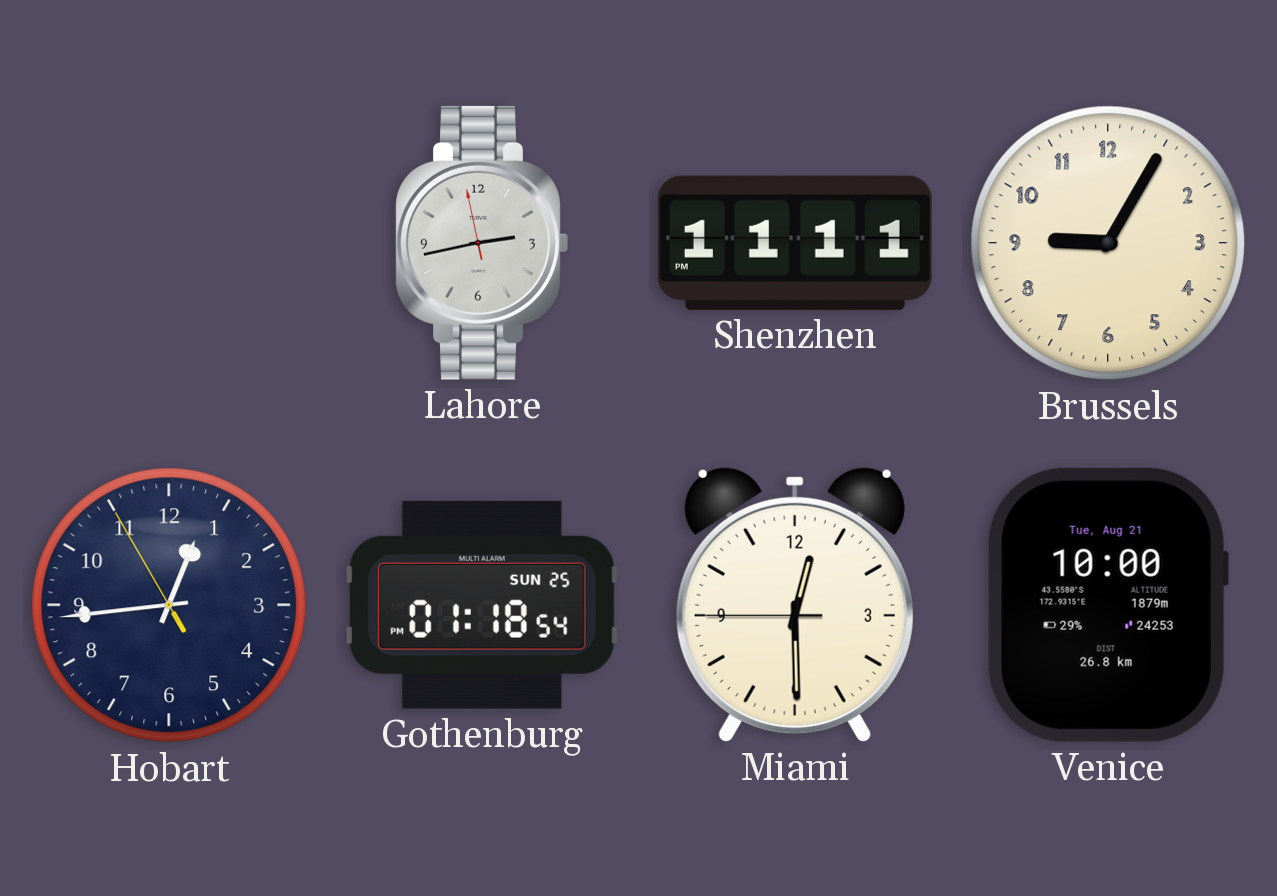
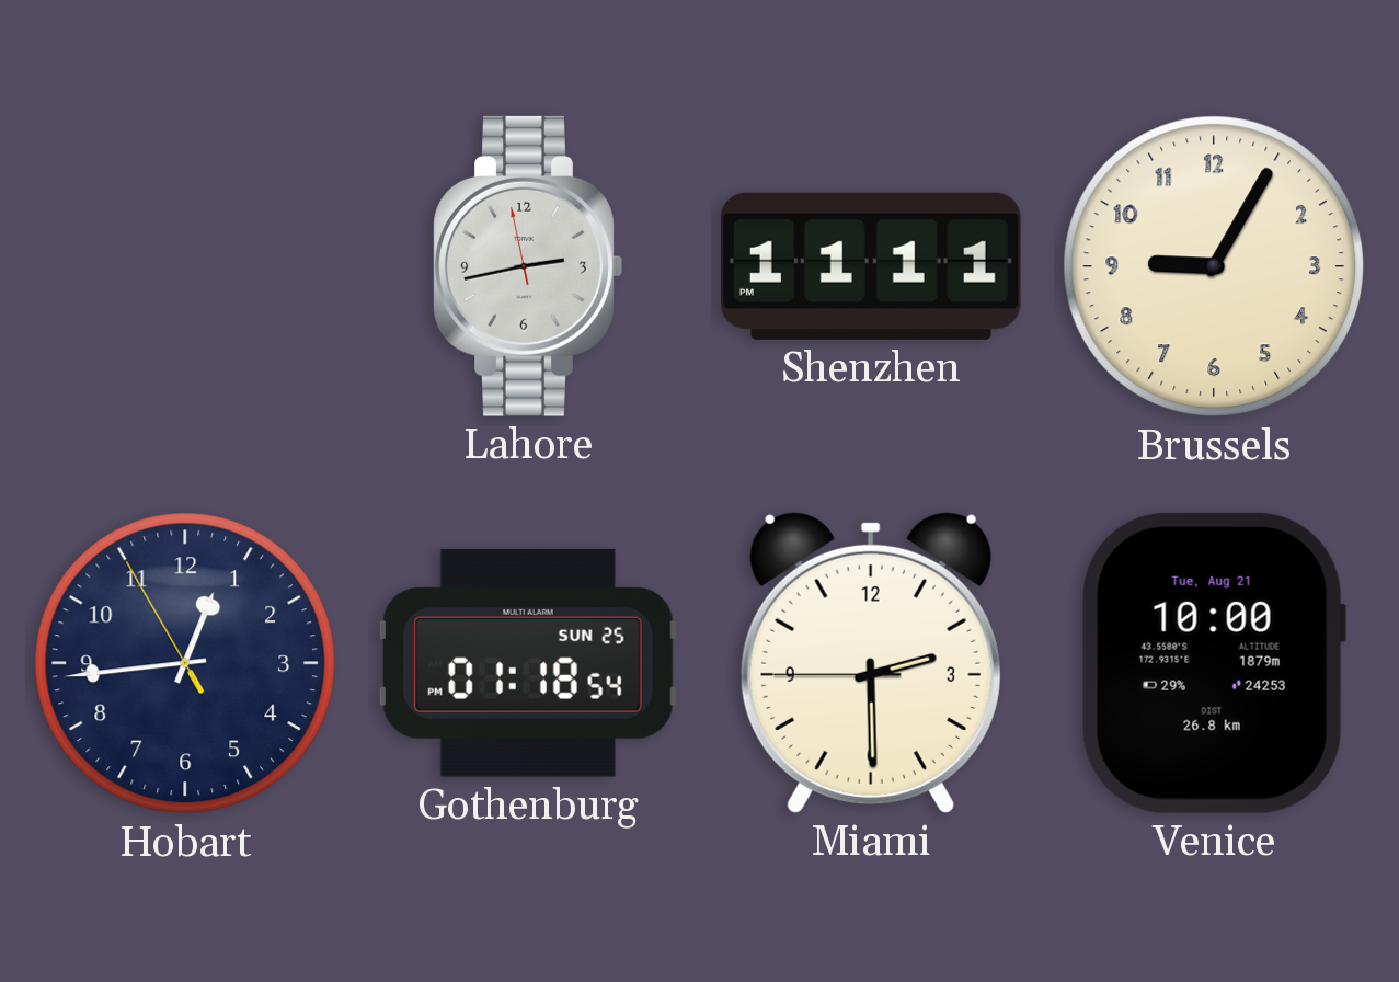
Miami: 12:29 -> 2:29 (871, 663)
